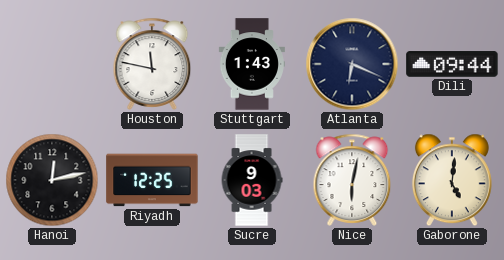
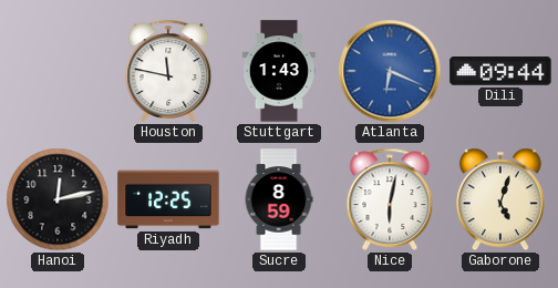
Atlanta dial: navy -> blue (390, 71)
Sucre: 9:03 -> 8:59 (279, 199)
Gaborone: 5:01 -> 5:03 (500, 199)
